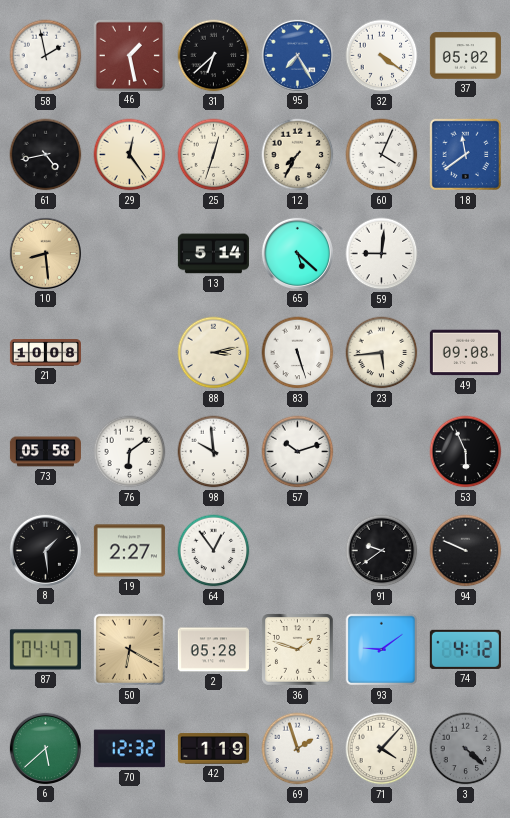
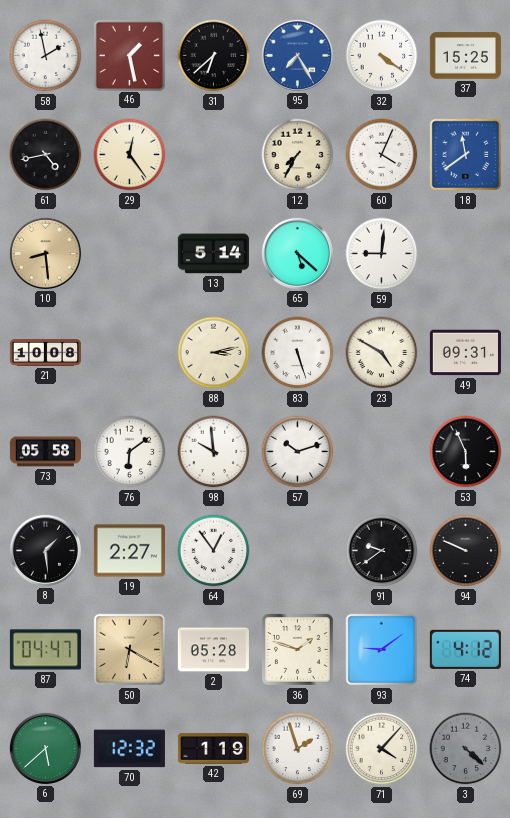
37: 05:02 -> 15:25 (465, 56)
25: 12:33 -> none (214, 155)
23: 5:44 -> 4:50 (382, 353)
49: 09:08 -> 09:31 (465, 353)
